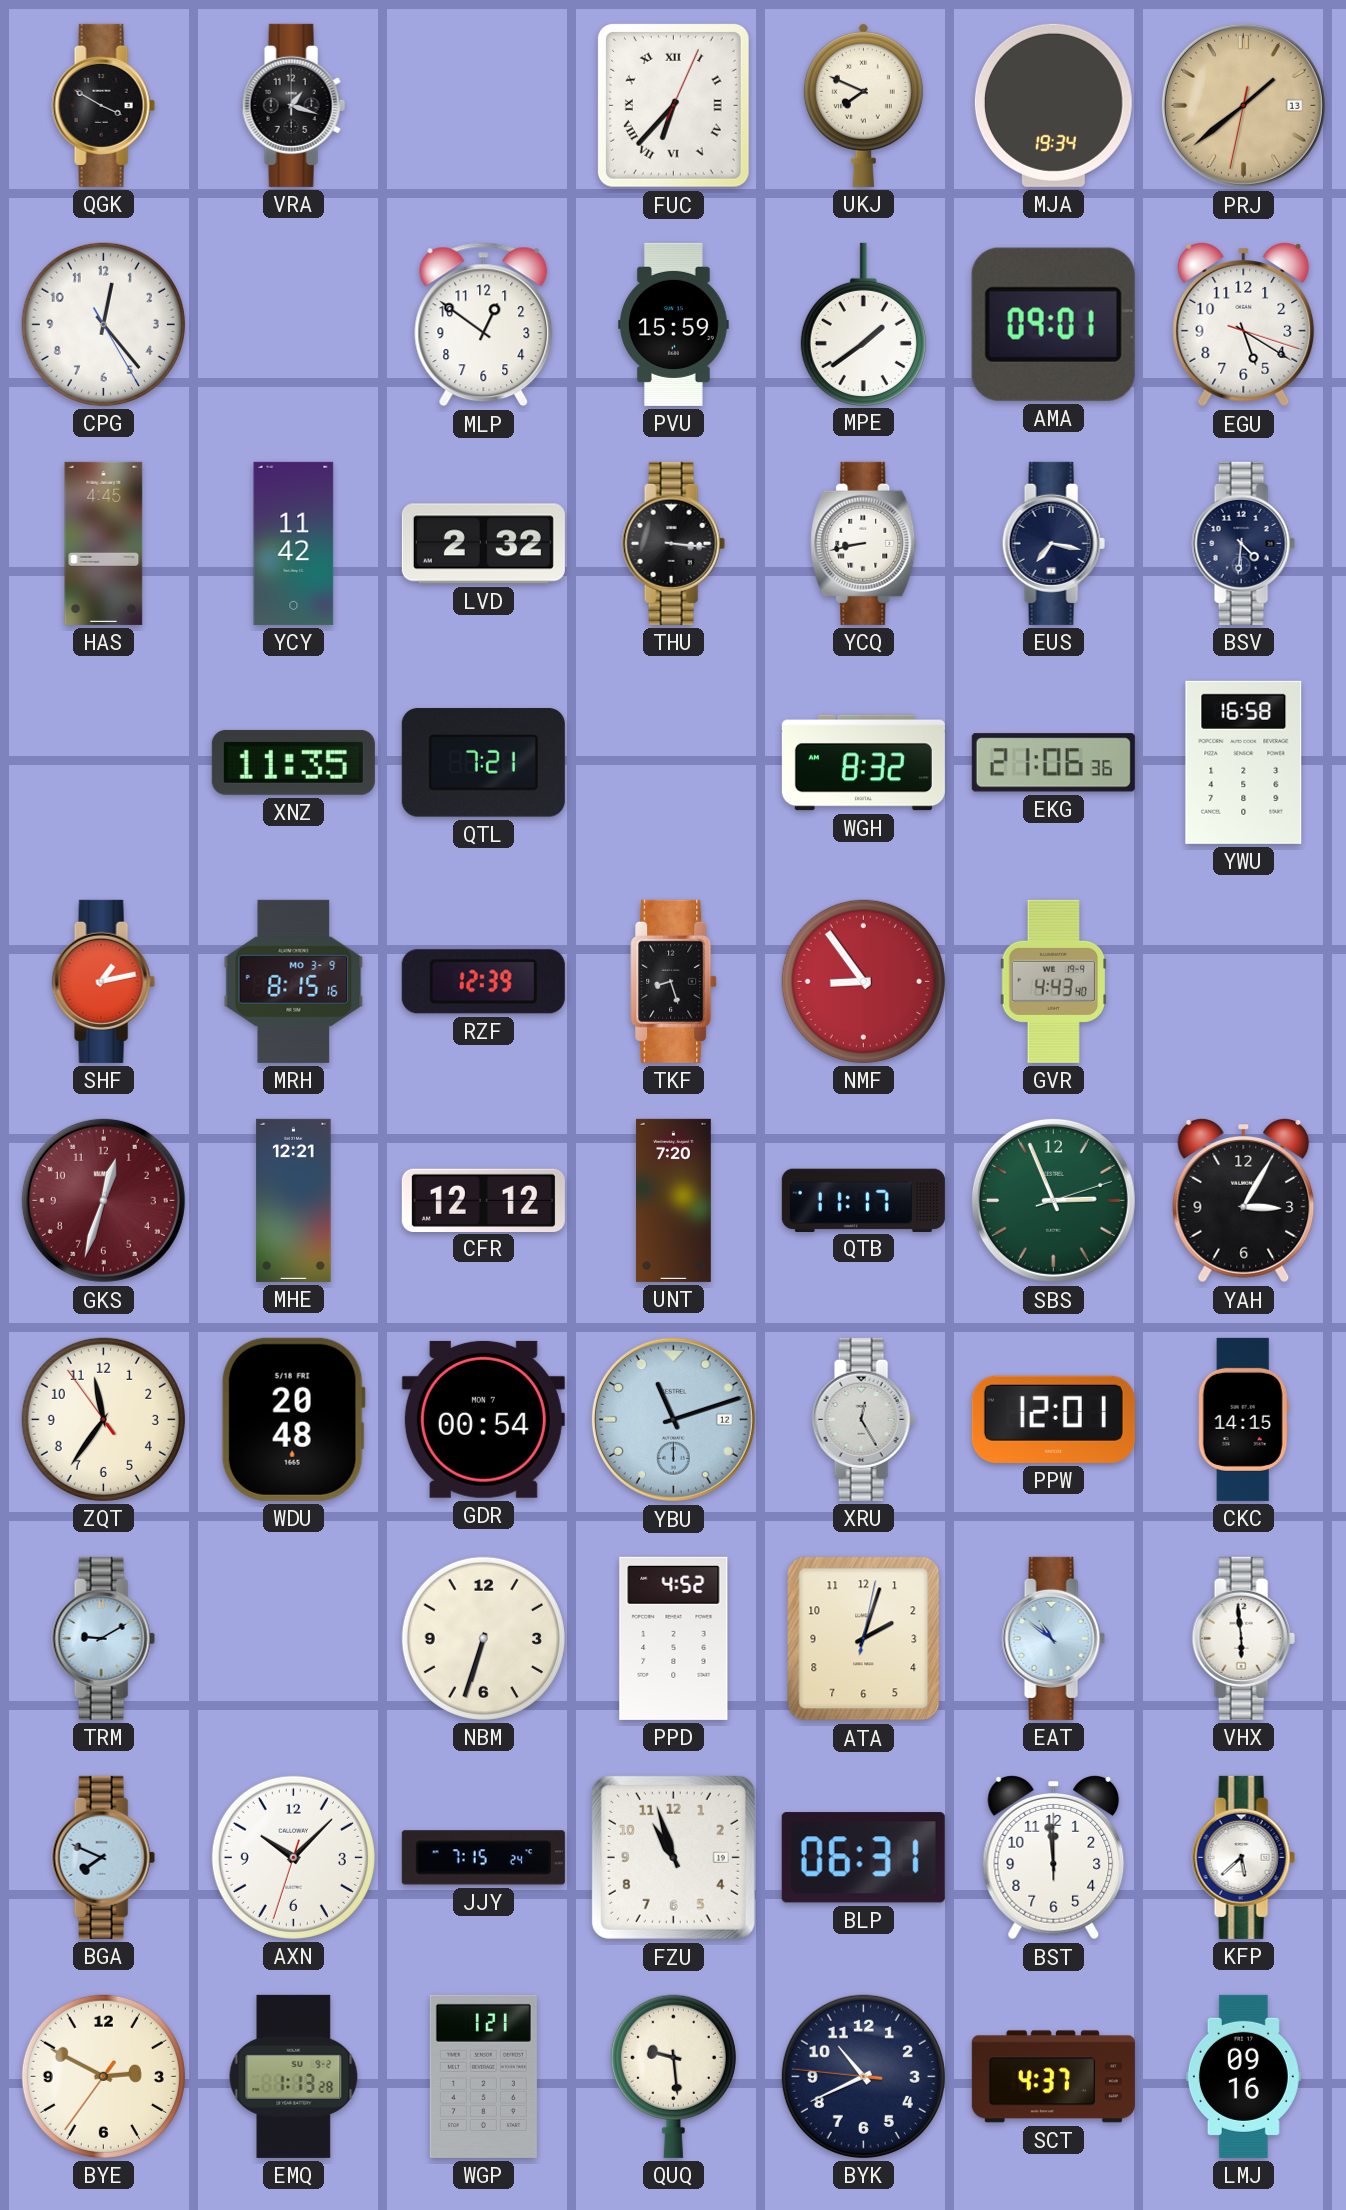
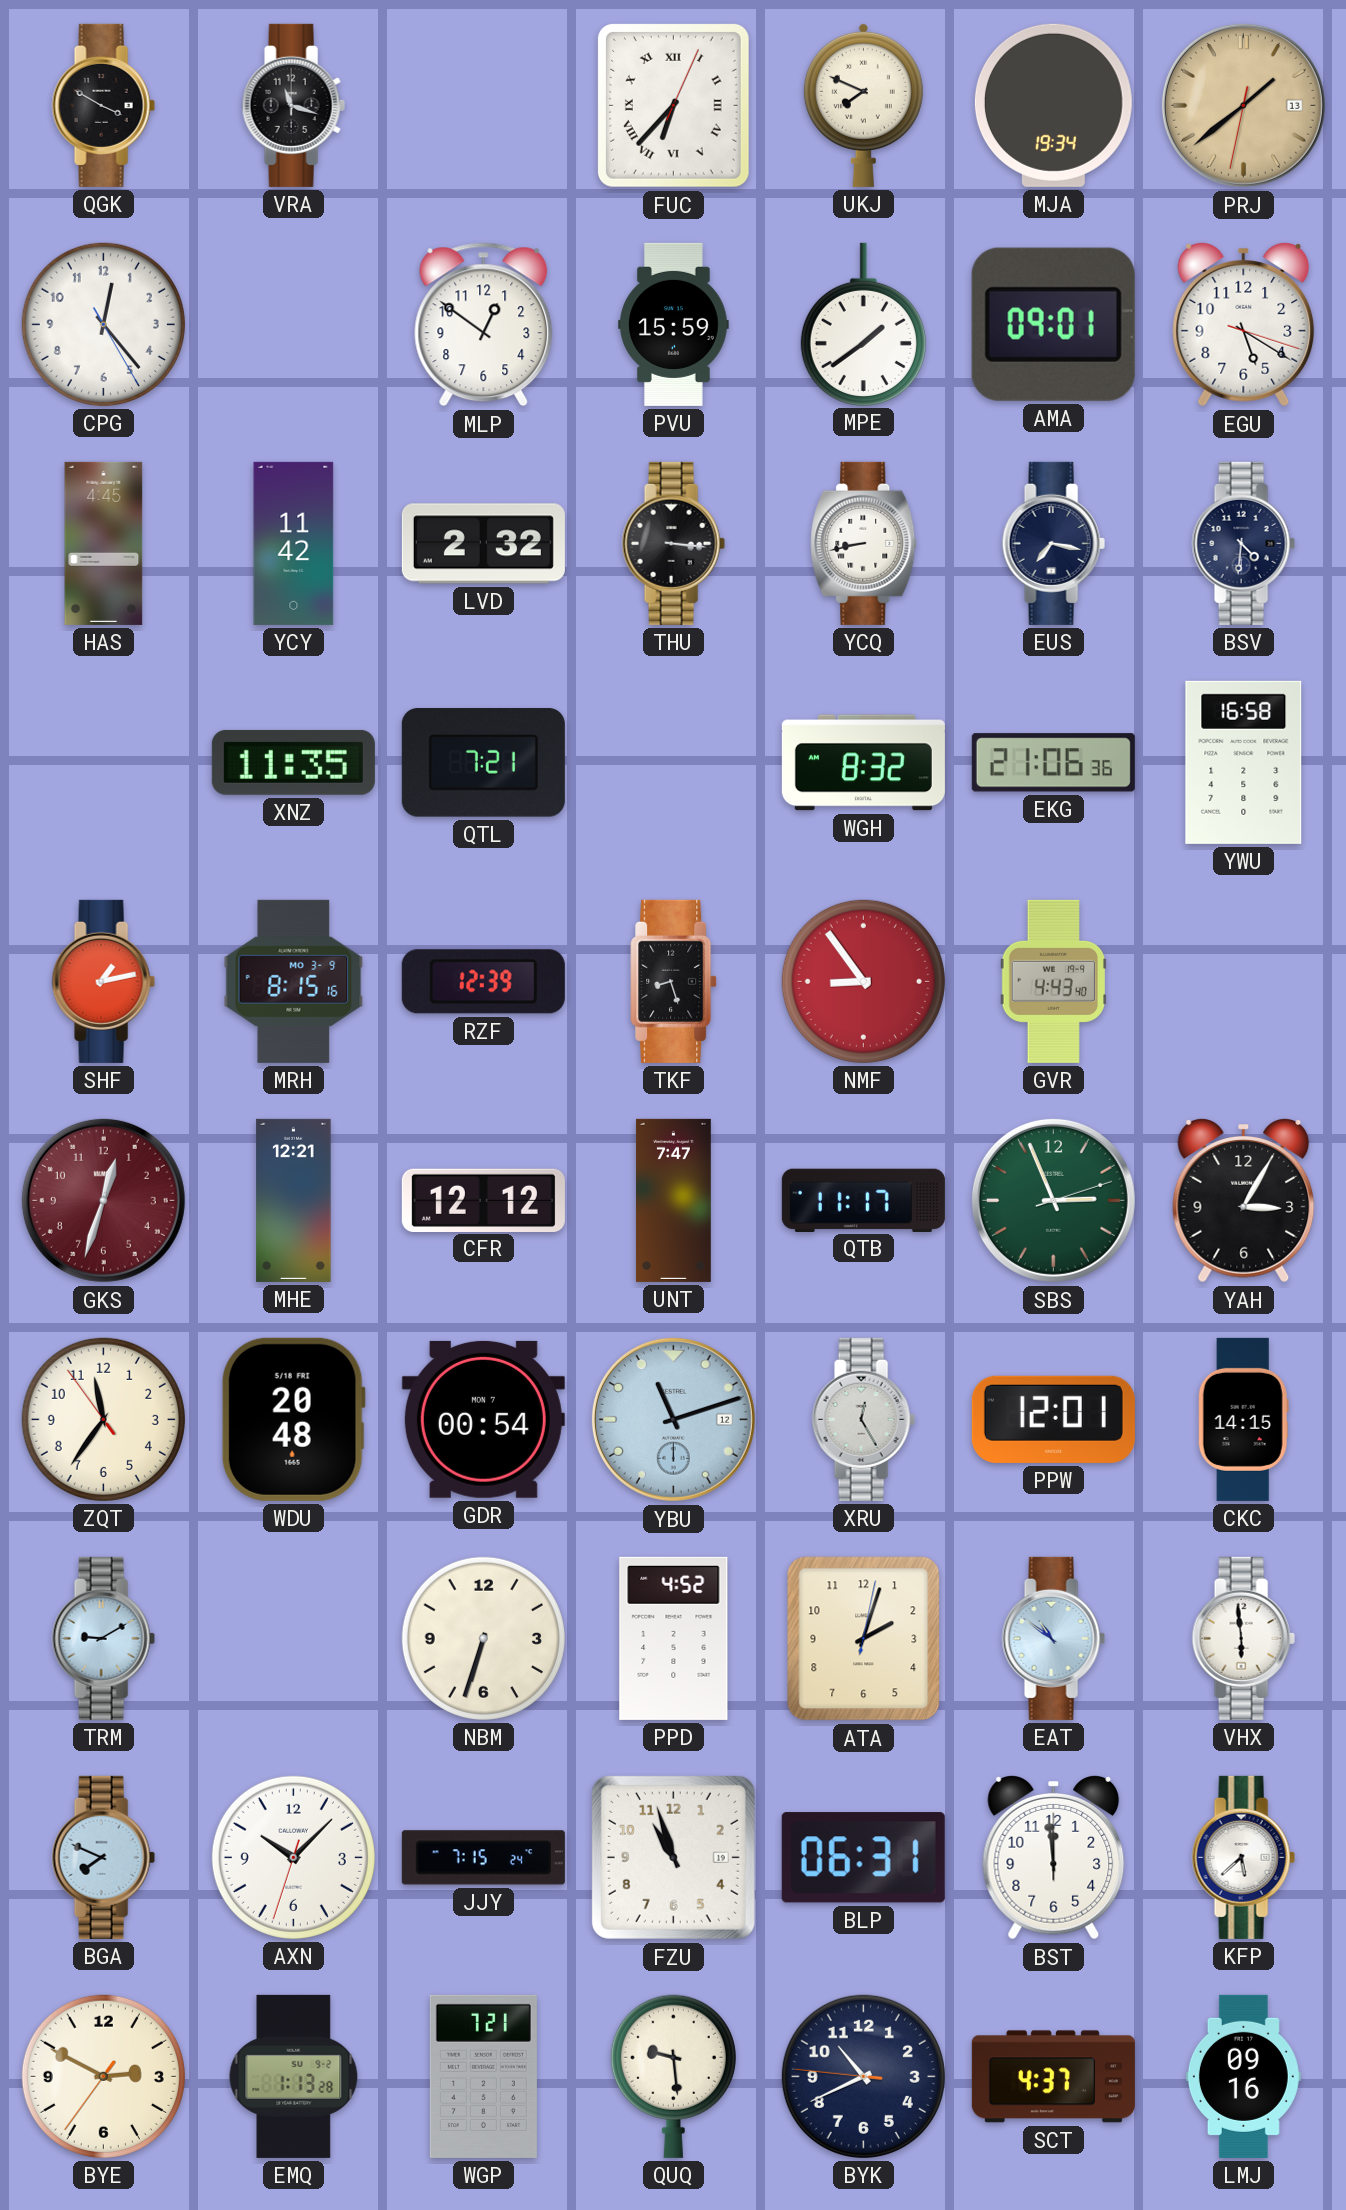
VRA: 1:18 -> 11:18 (293, 105)
UNT: 7:20 -> 7:47 (673, 1200)
WGP: 1:21 -> 7:21 (483, 2076)
